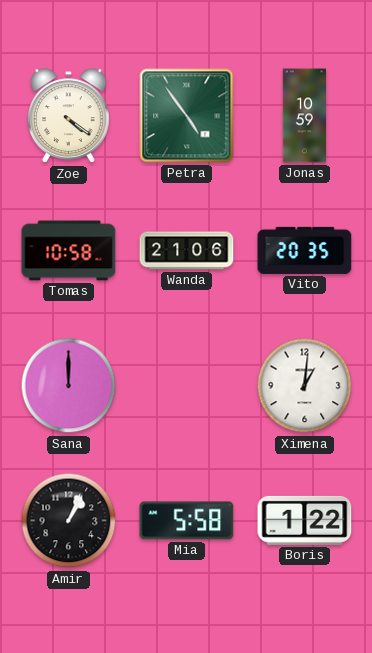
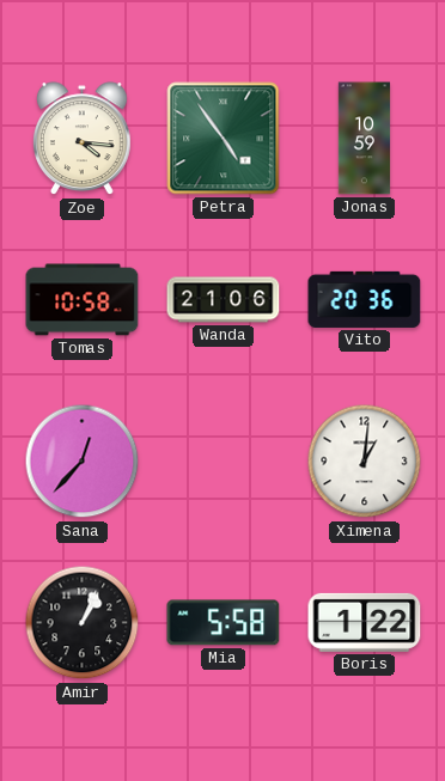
Zoe: 4:21 -> 4:16 (81, 139)
Vito: 20:35 -> 20:36 (365, 299)
Sana: 12:00 -> 12:37 (83, 462)
